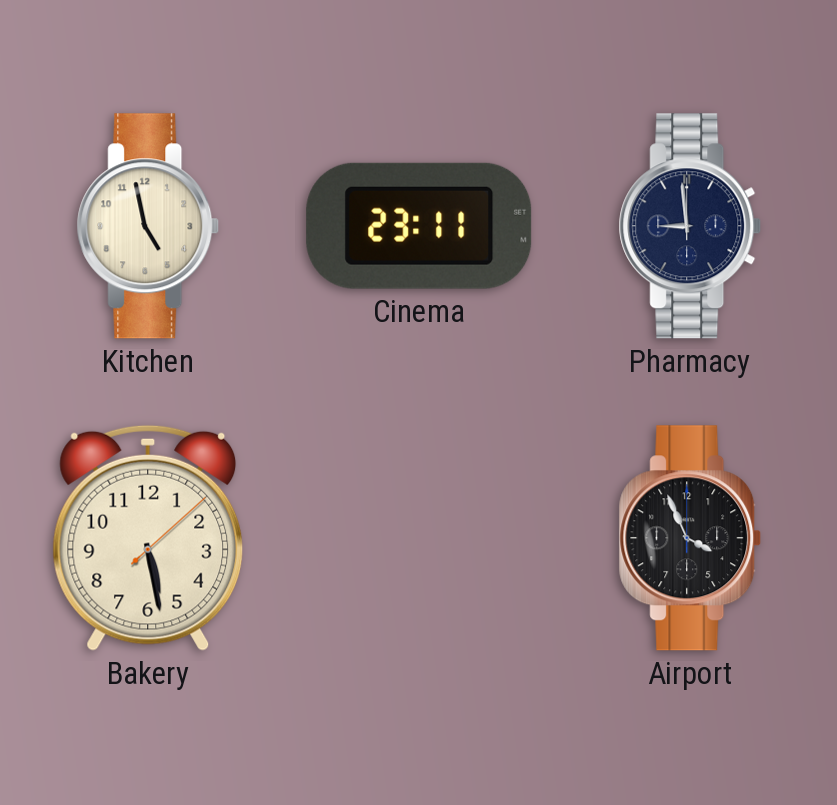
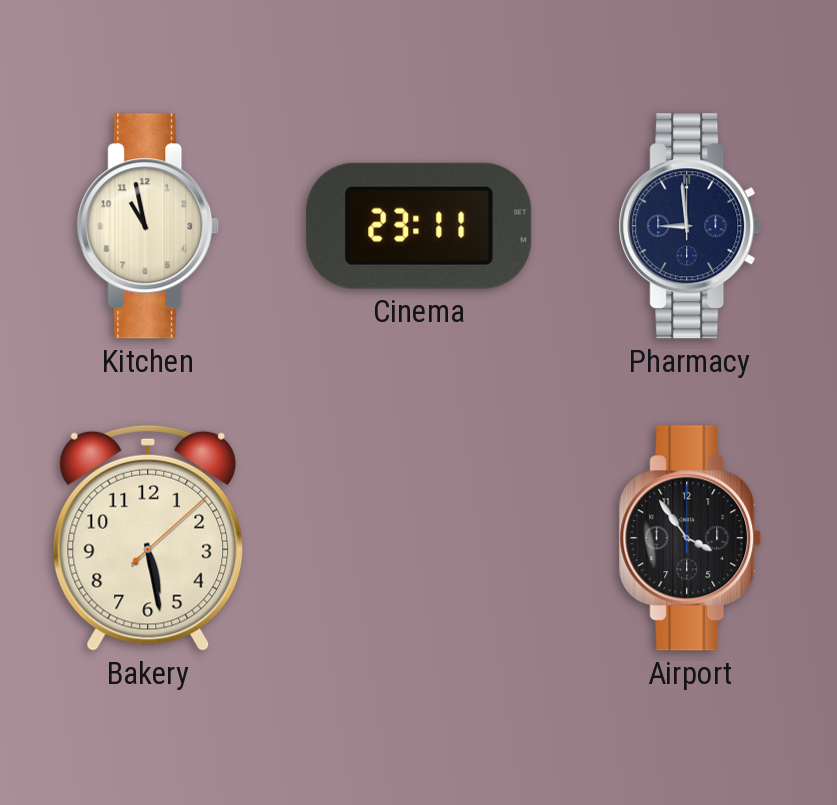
Kitchen: 4:58 -> 10:58 (148, 226)
Airport: 3:56 -> 3:54 (690, 538)
